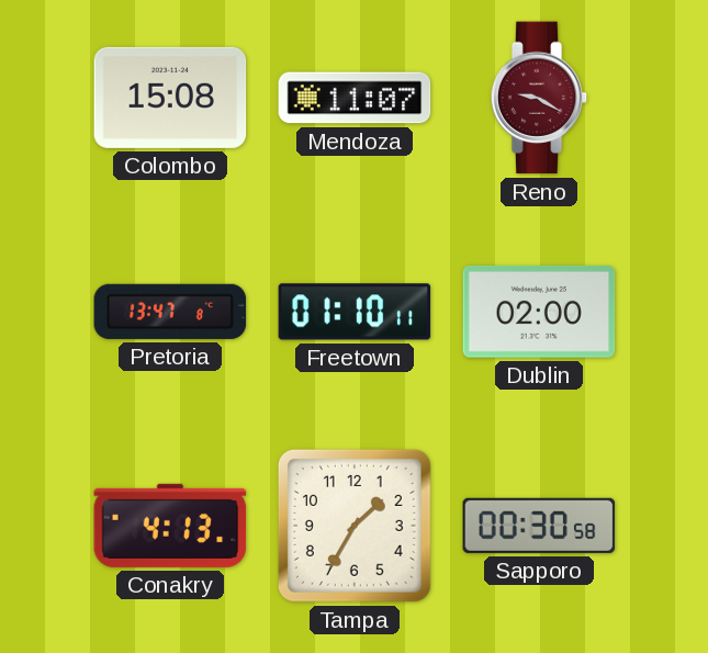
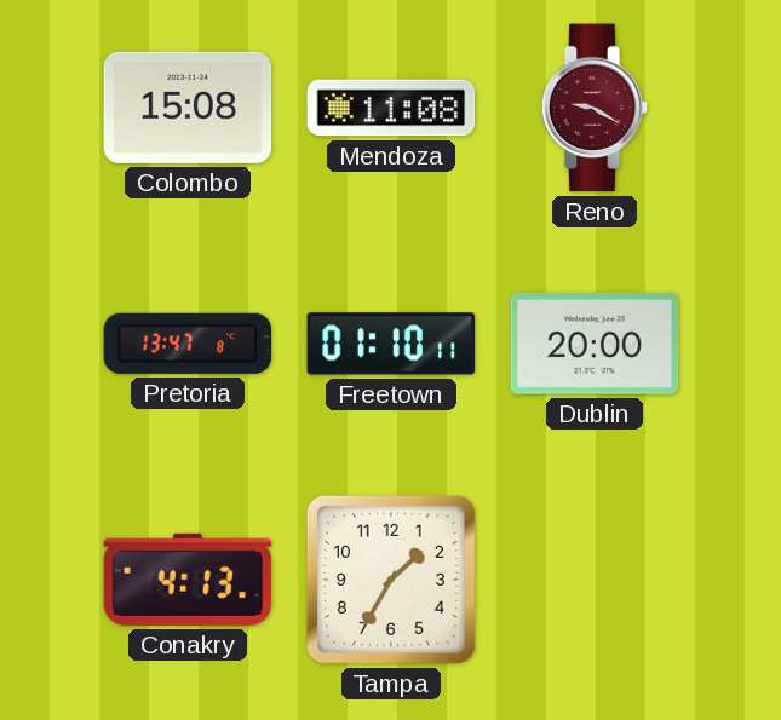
Mendoza: 11:07 -> 11:08 (391, 108)
Dublin: 02:00 -> 20:00 (595, 344)
Sapporo: 00:30 -> none (539, 526)
